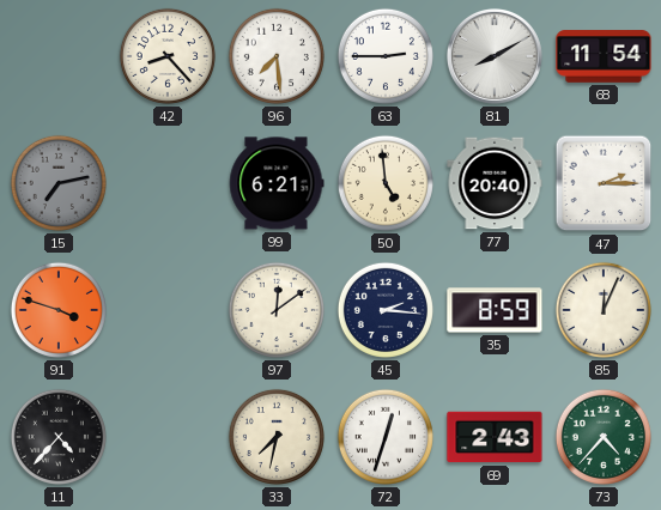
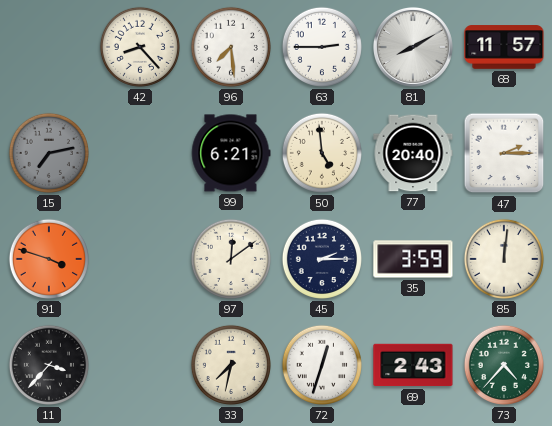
68: 11:54 -> 11:57 (504, 47)
45: 2:16 -> 2:15 (322, 259)
35: 8:59 -> 3:59 (413, 259)
85: 12:04 -> 12:01 (504, 259)
11: 4:37 -> 3:37 (49, 365)
